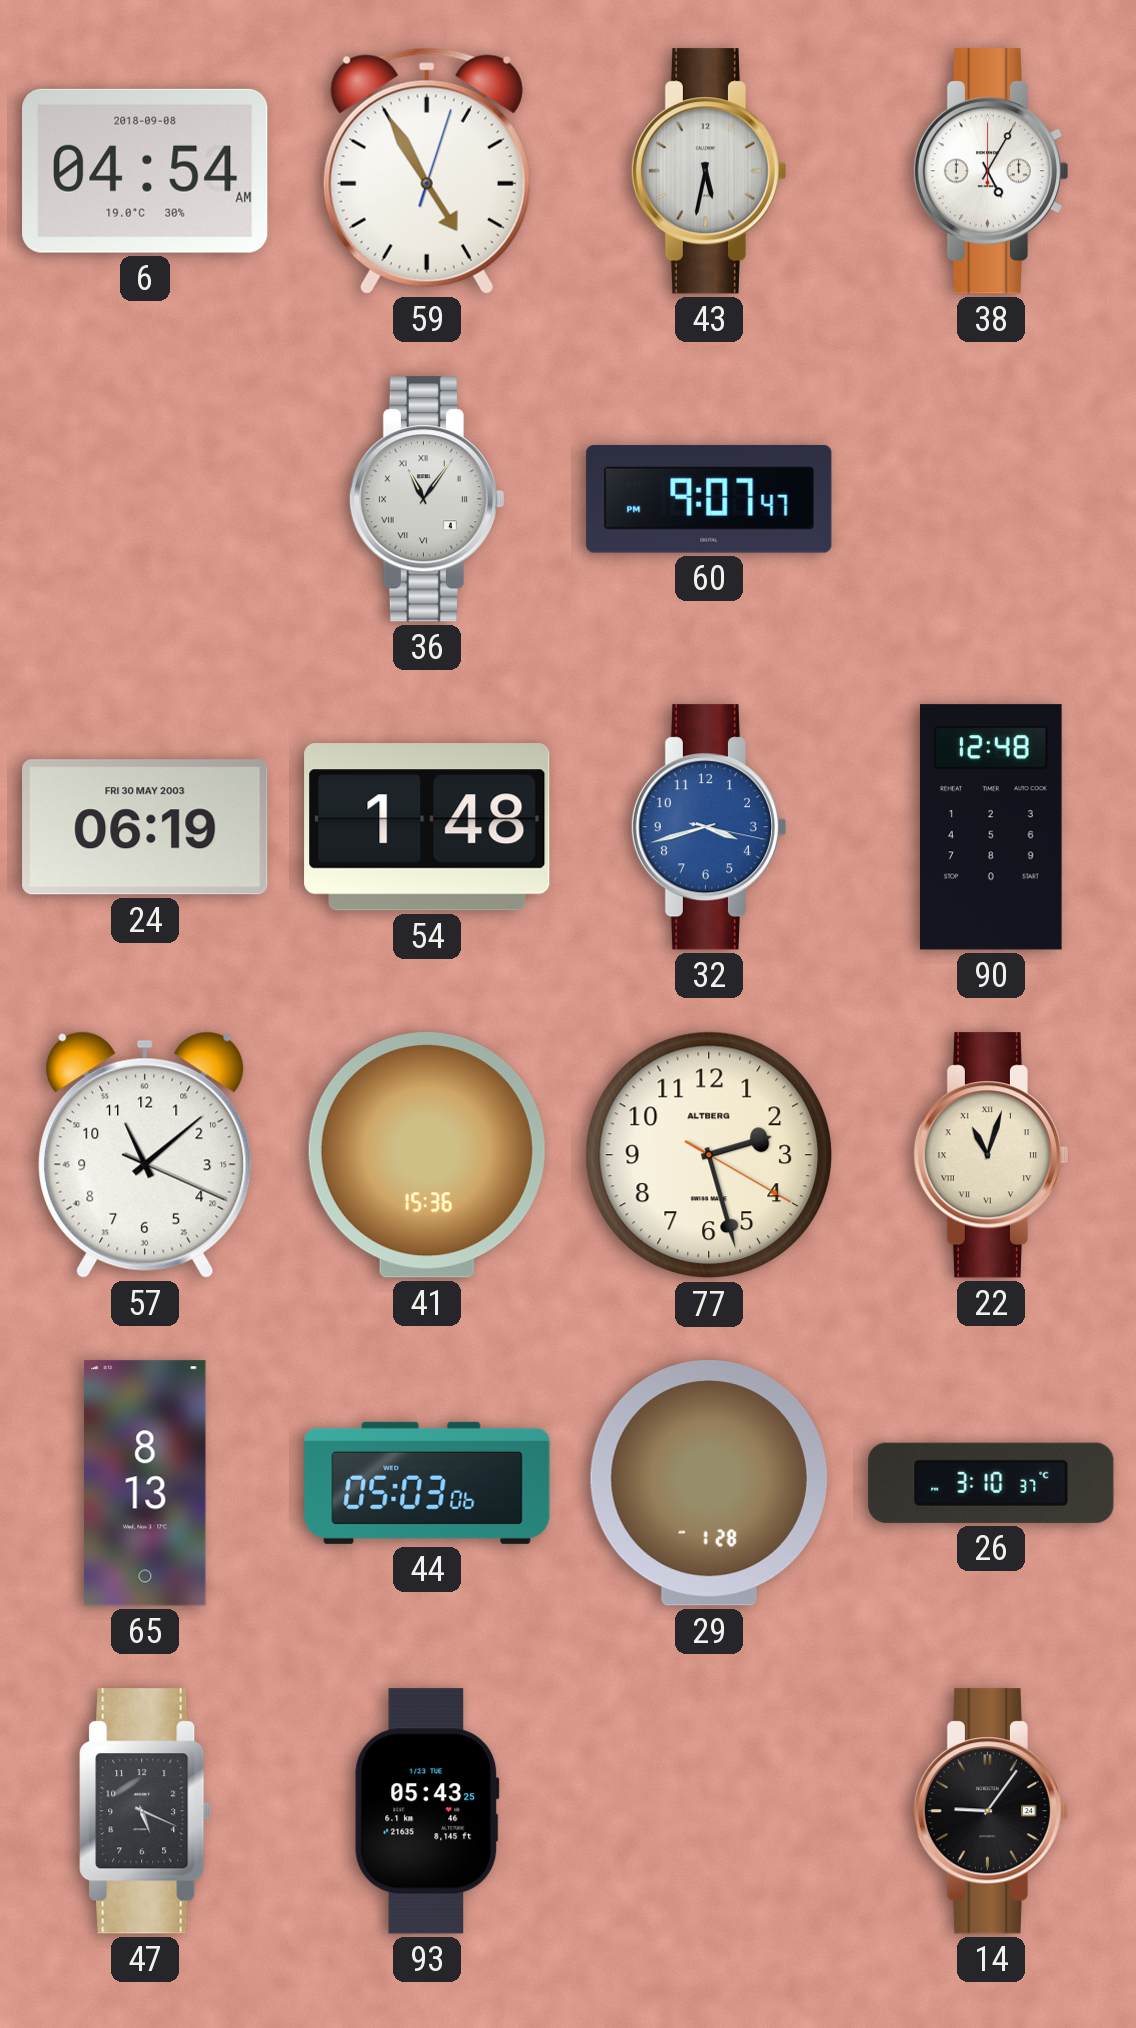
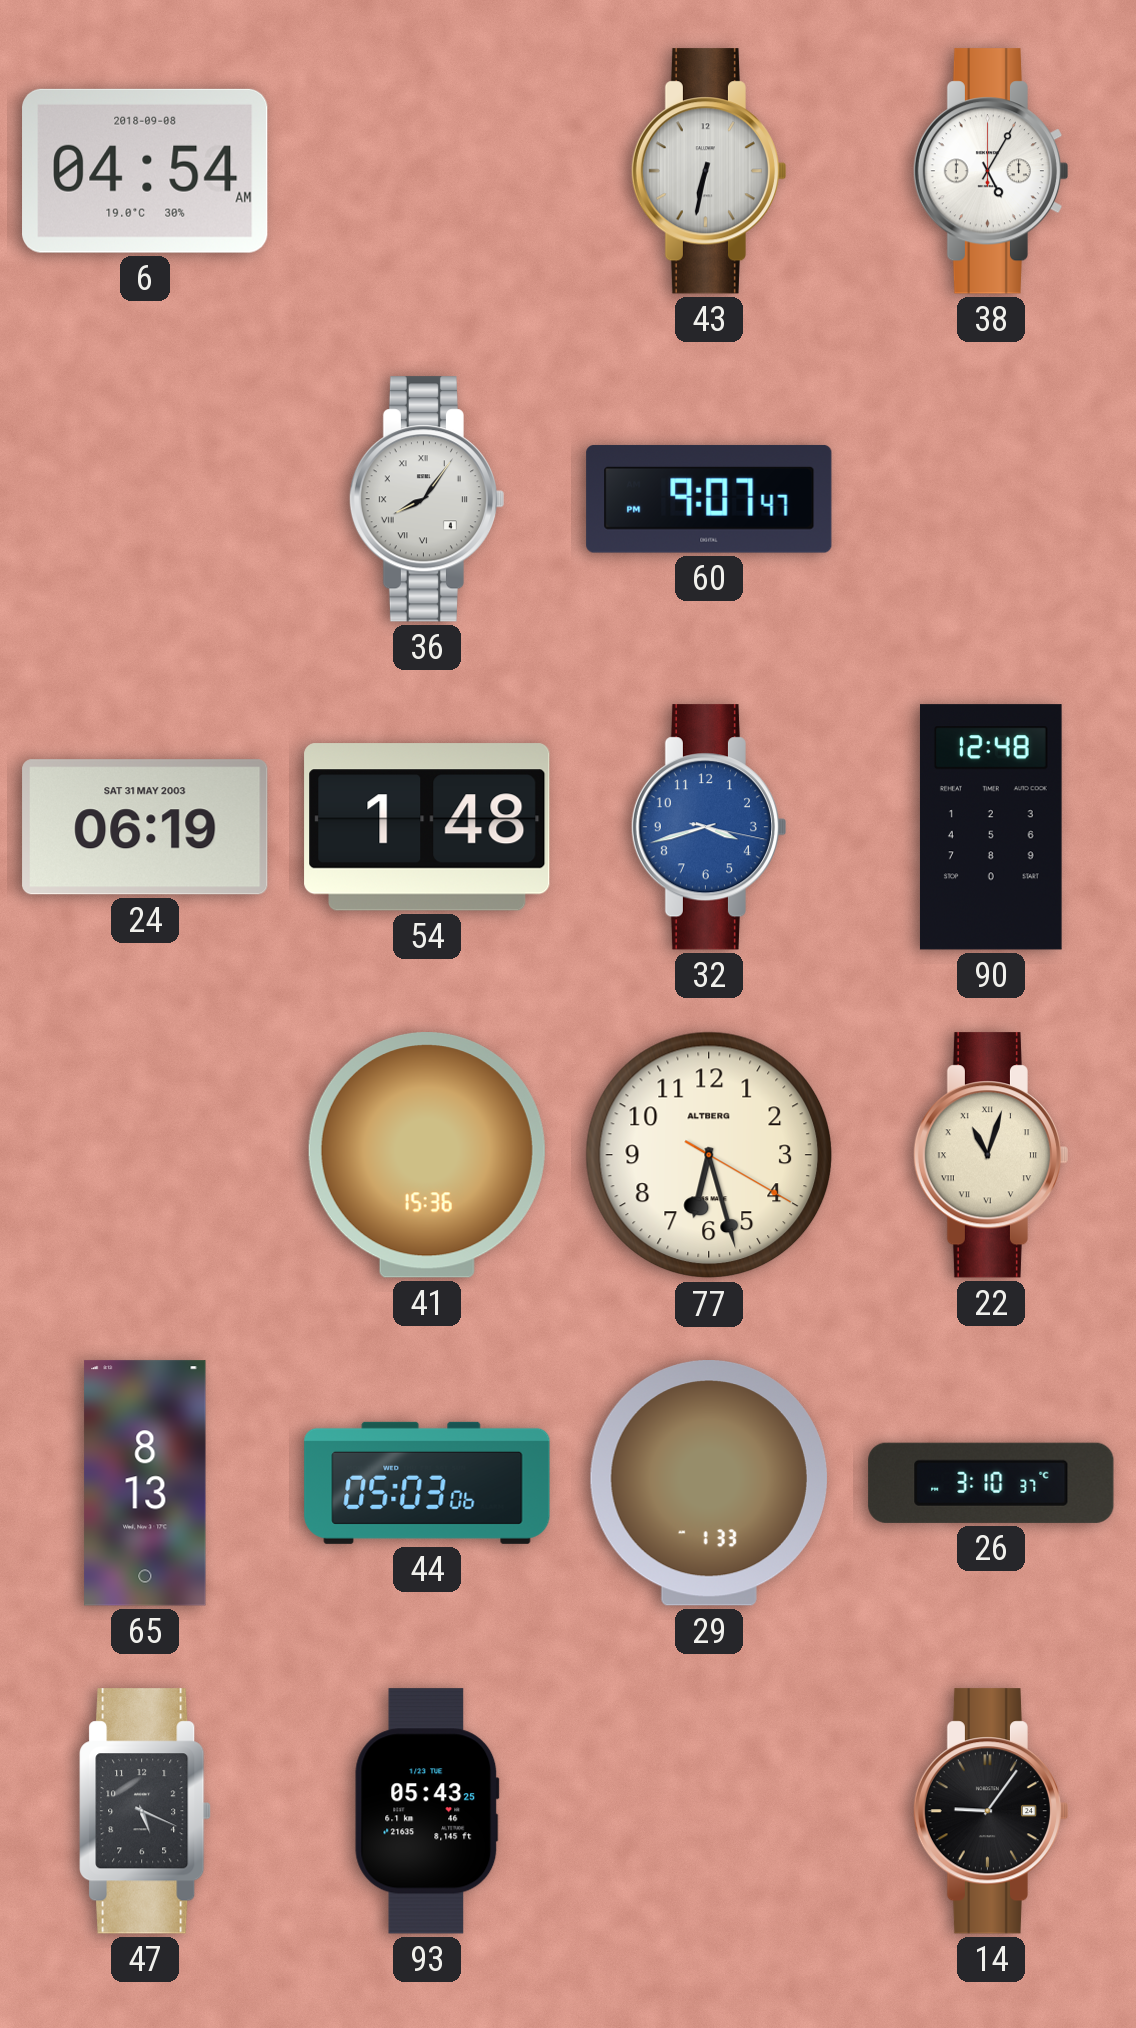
59: 4:55 -> none (427, 171)
43: 5:32 -> 6:32 (708, 171)
36: 11:06 -> 8:06 (426, 499)
24 date: FRI 30 MAY 2003 -> SAT 31 MAY 2003 (145, 827)
57: 11:08 -> none (145, 1155)
77: 2:27 -> 6:27 (709, 1155)
29: 1:28 -> 1:33 (709, 1483)
